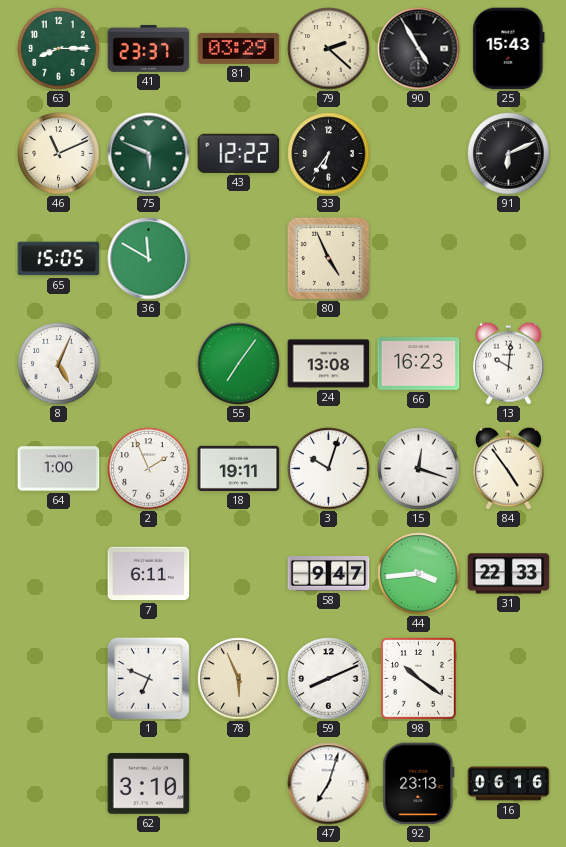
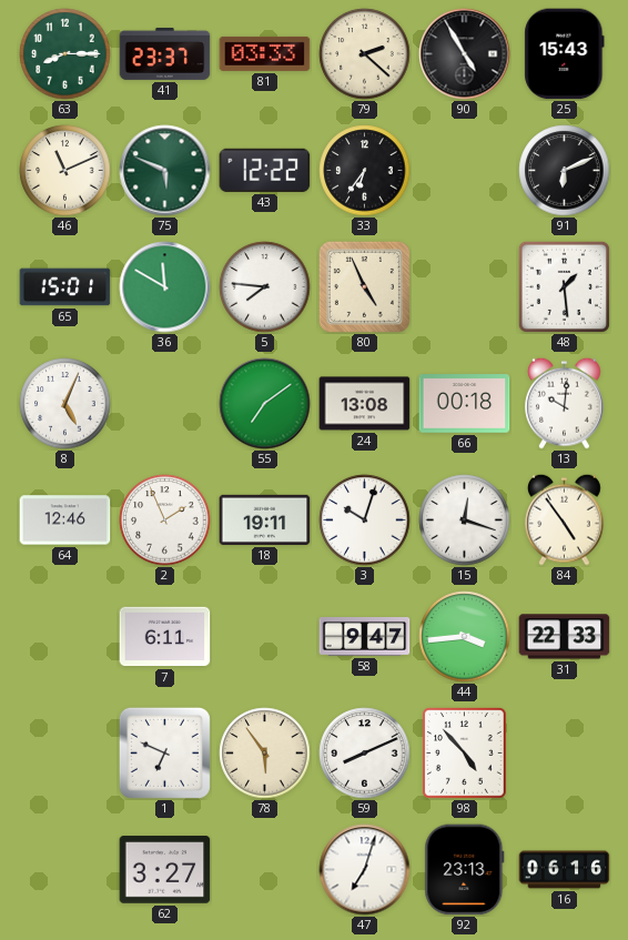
81: 03:29 -> 03:33 (265, 53)
65: 15:05 -> 15:01 (65, 287)
5: none -> 7:46 (265, 287)
48: none -> 1:29 (564, 286)
55: 7:06 -> 7:09 (265, 404)
66: 16:23 -> 00:18 (465, 404)
64: 1:00 -> 12:46 (65, 520)
78: 5:56 -> 5:54 (265, 754)
98: 10:21 -> 4:53 (465, 754)
62: 3:10 -> 3:27 (165, 870)
